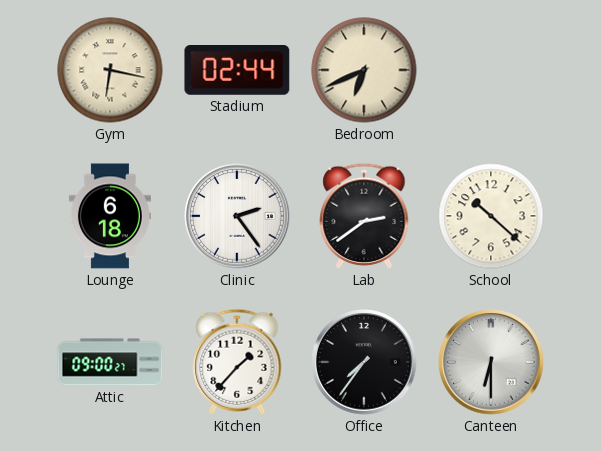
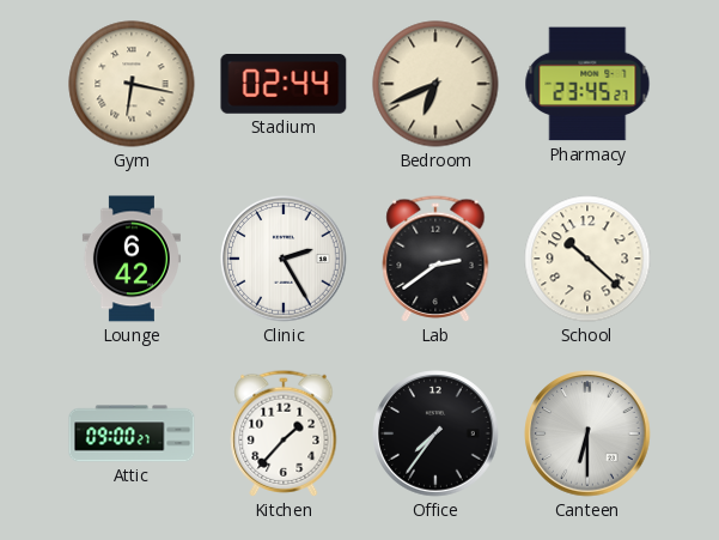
Pharmacy: none -> 23:45 (587, 84)
Lounge: 6:18 -> 6:42 (132, 259)
Clinic: 2:24 -> 2:25 (284, 259)
